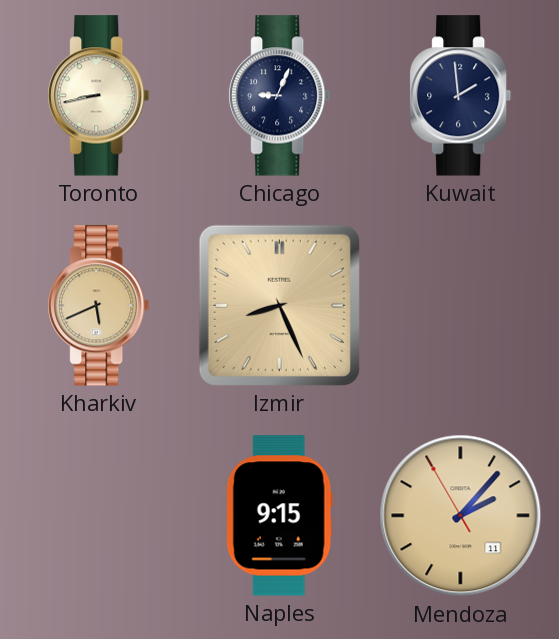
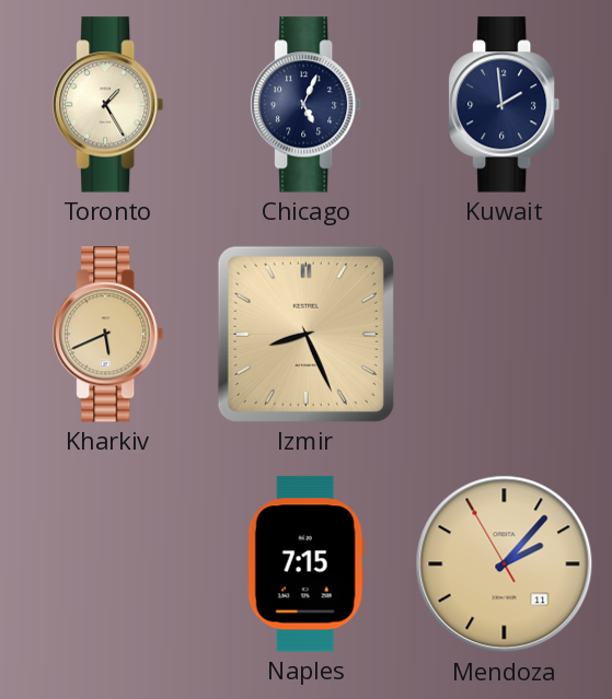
Toronto: 8:43 -> 1:25 (108, 105)
Chicago: 9:04 -> 5:04 (307, 105)
Naples: 9:15 -> 7:15 (305, 564)
